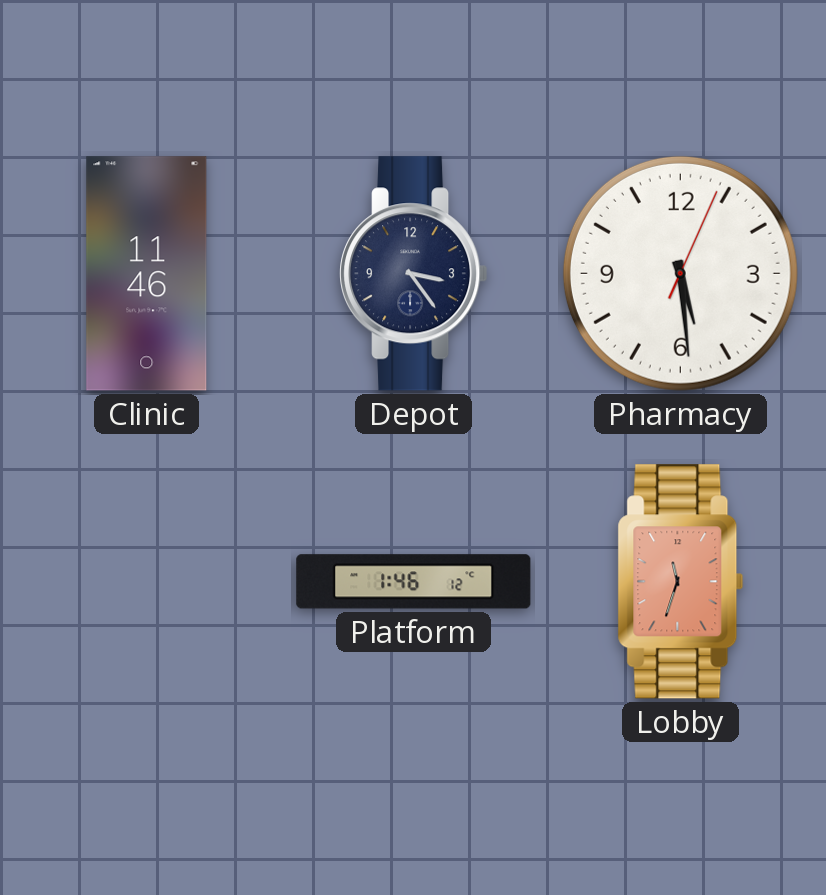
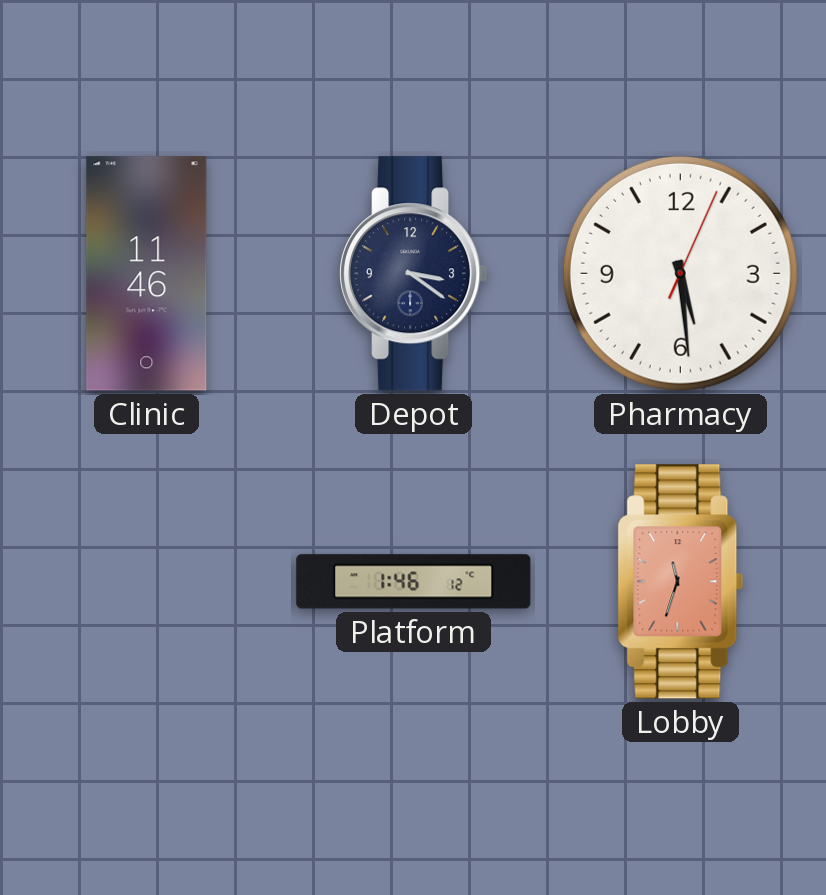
Depot: 3:24 -> 3:21 (414, 274)
